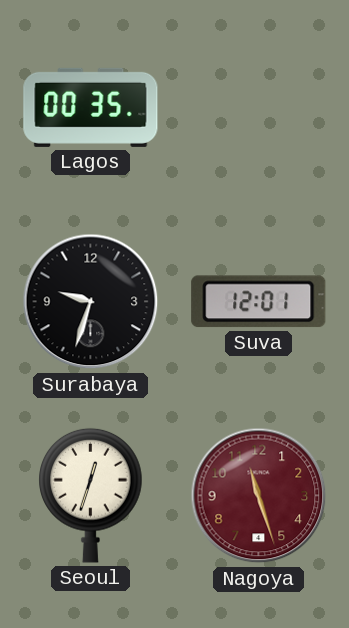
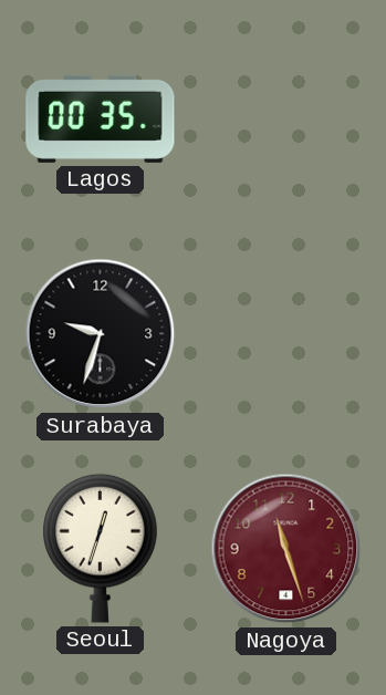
Suva: 12:01 -> none (259, 302)
